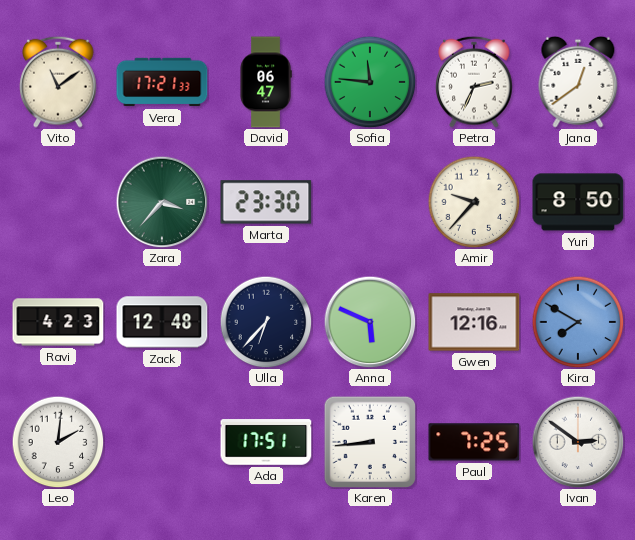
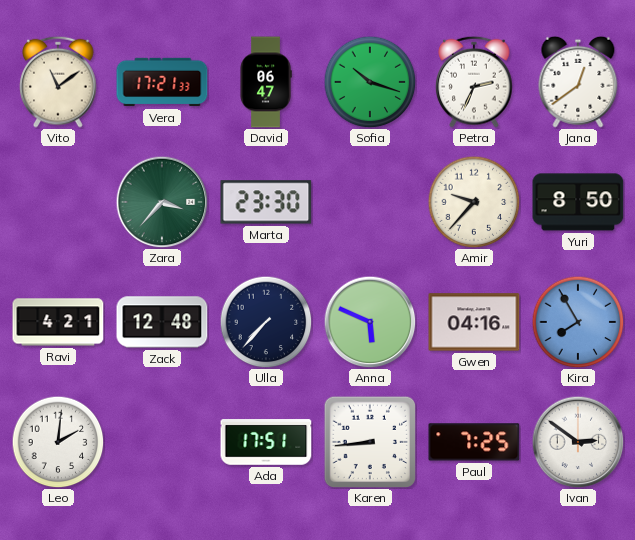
Sofia: 11:46 -> 10:18 (370, 82)
Ravi: 4:23 -> 4:21 (58, 322)
Ulla: 6:37 -> 7:37 (266, 322)
Gwen: 12:16 -> 04:16 (474, 322)
Kira: 7:50 -> 7:55 (578, 322)
